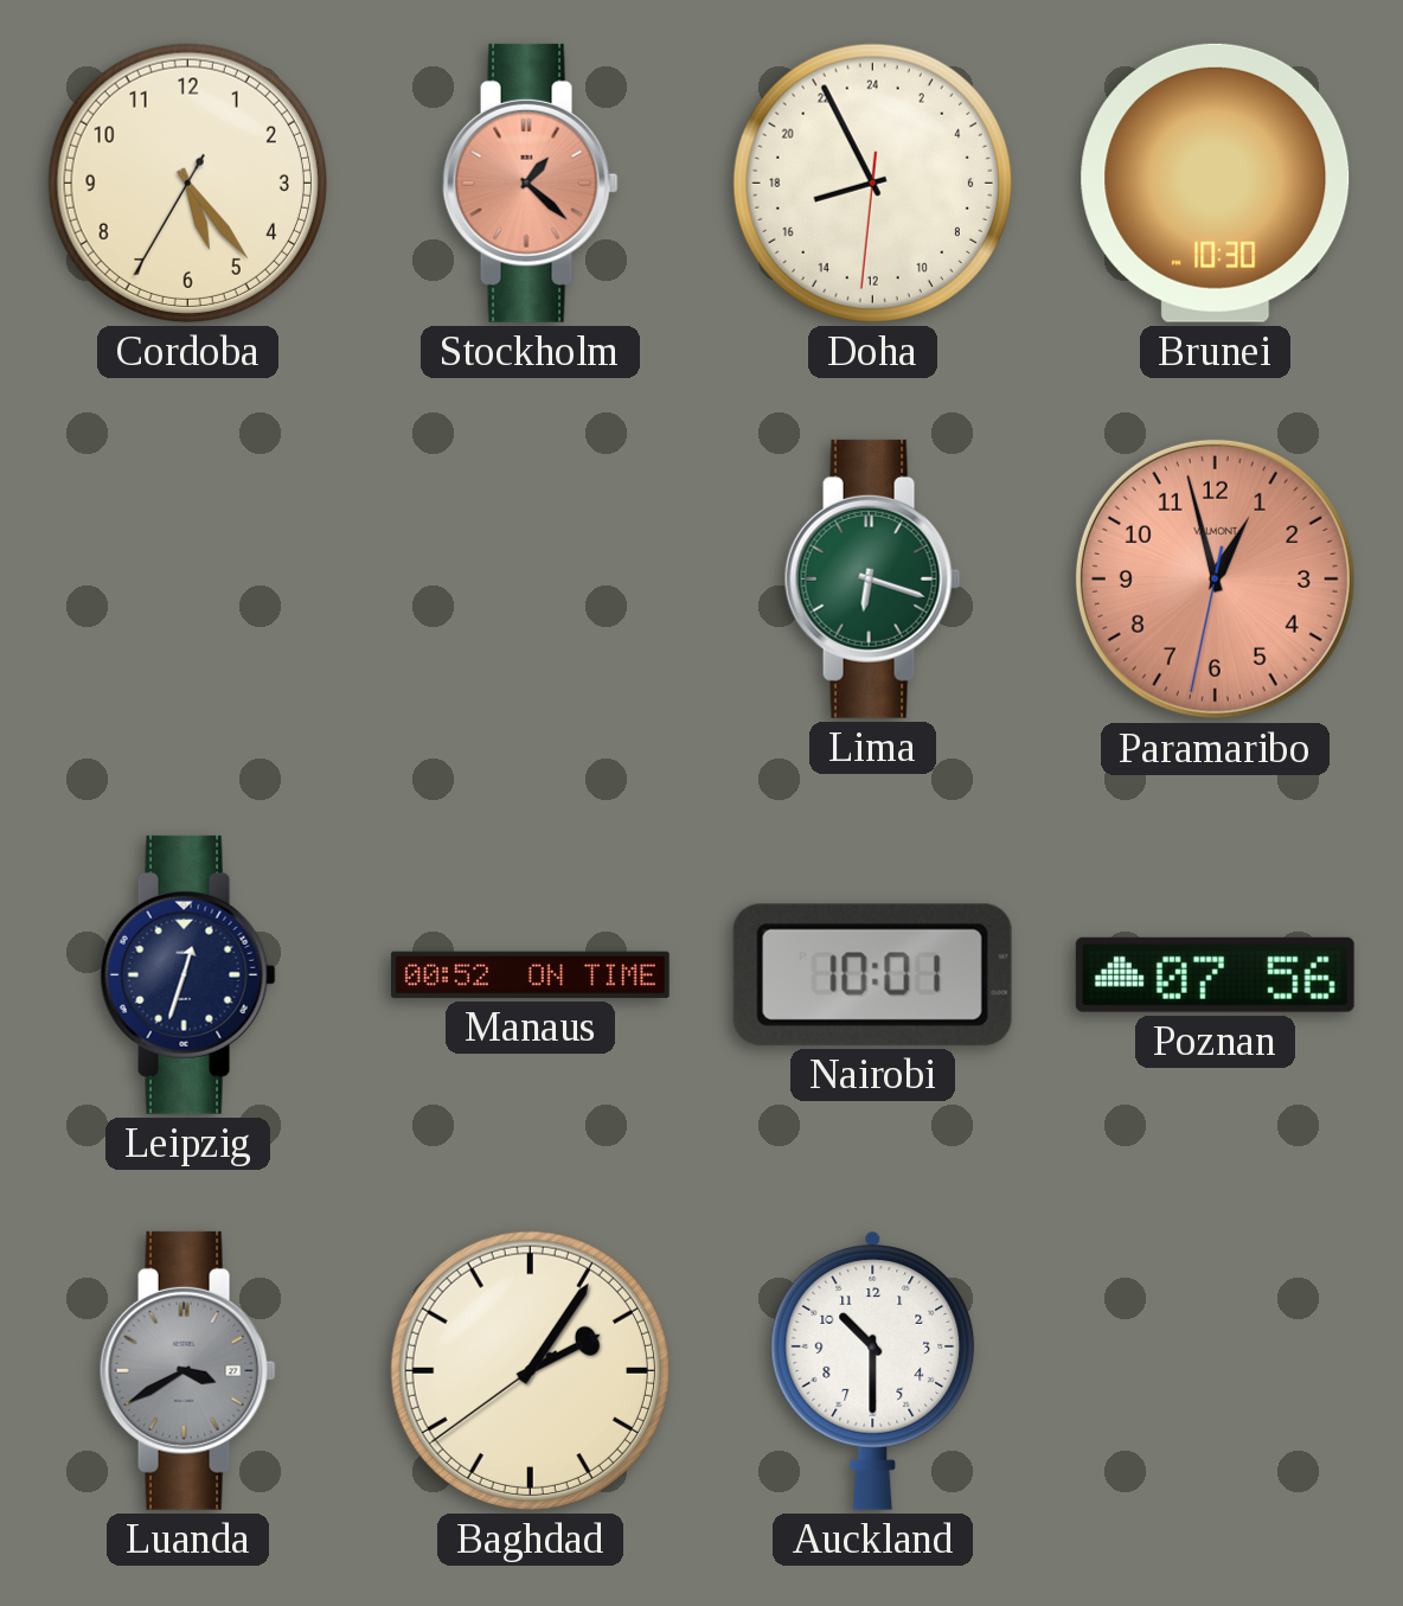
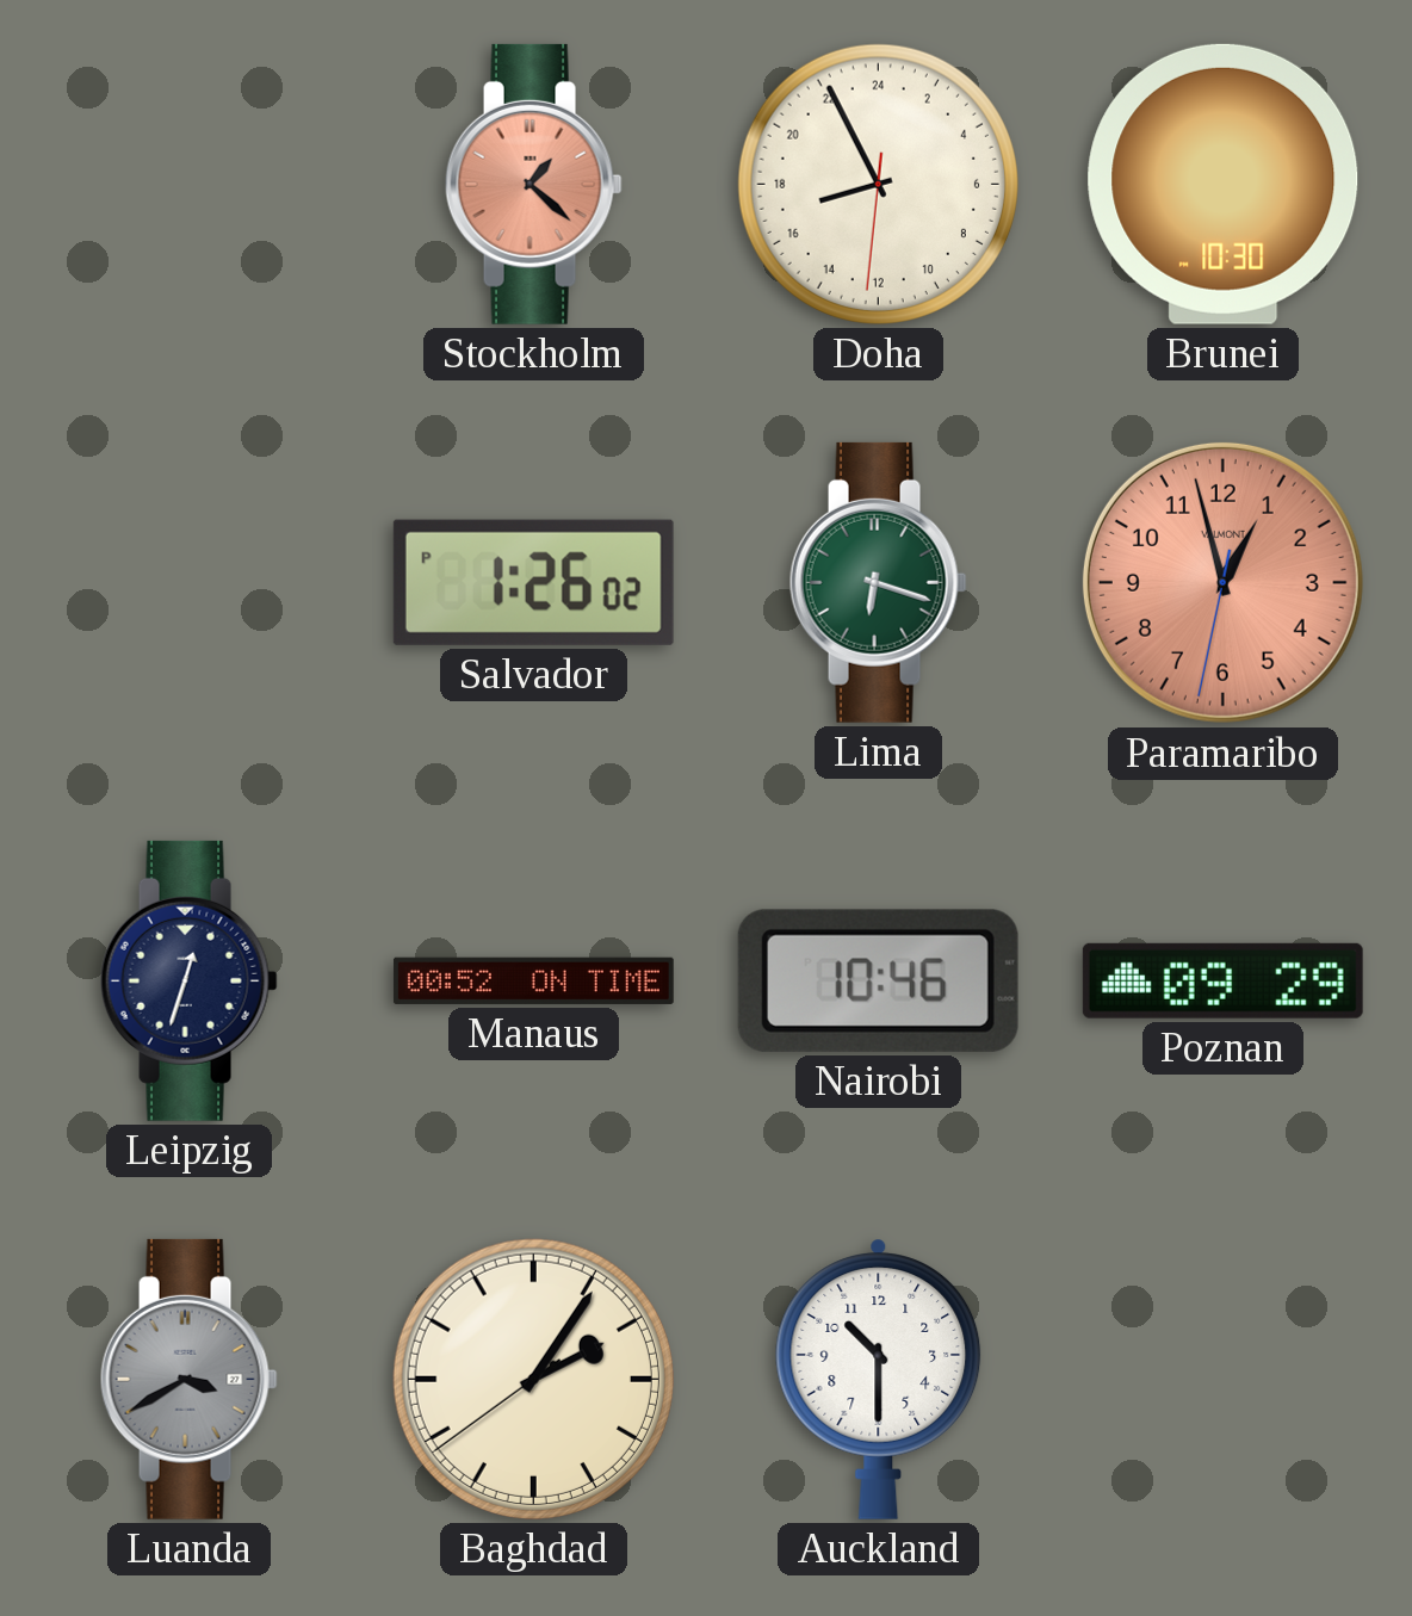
Cordoba: 5:23 -> none (187, 183)
Salvador: none -> 1:26 (533, 582)
Nairobi: 10:01 -> 10:46 (878, 980)
Poznan: 07:56 -> 09:29 (1222, 980)
